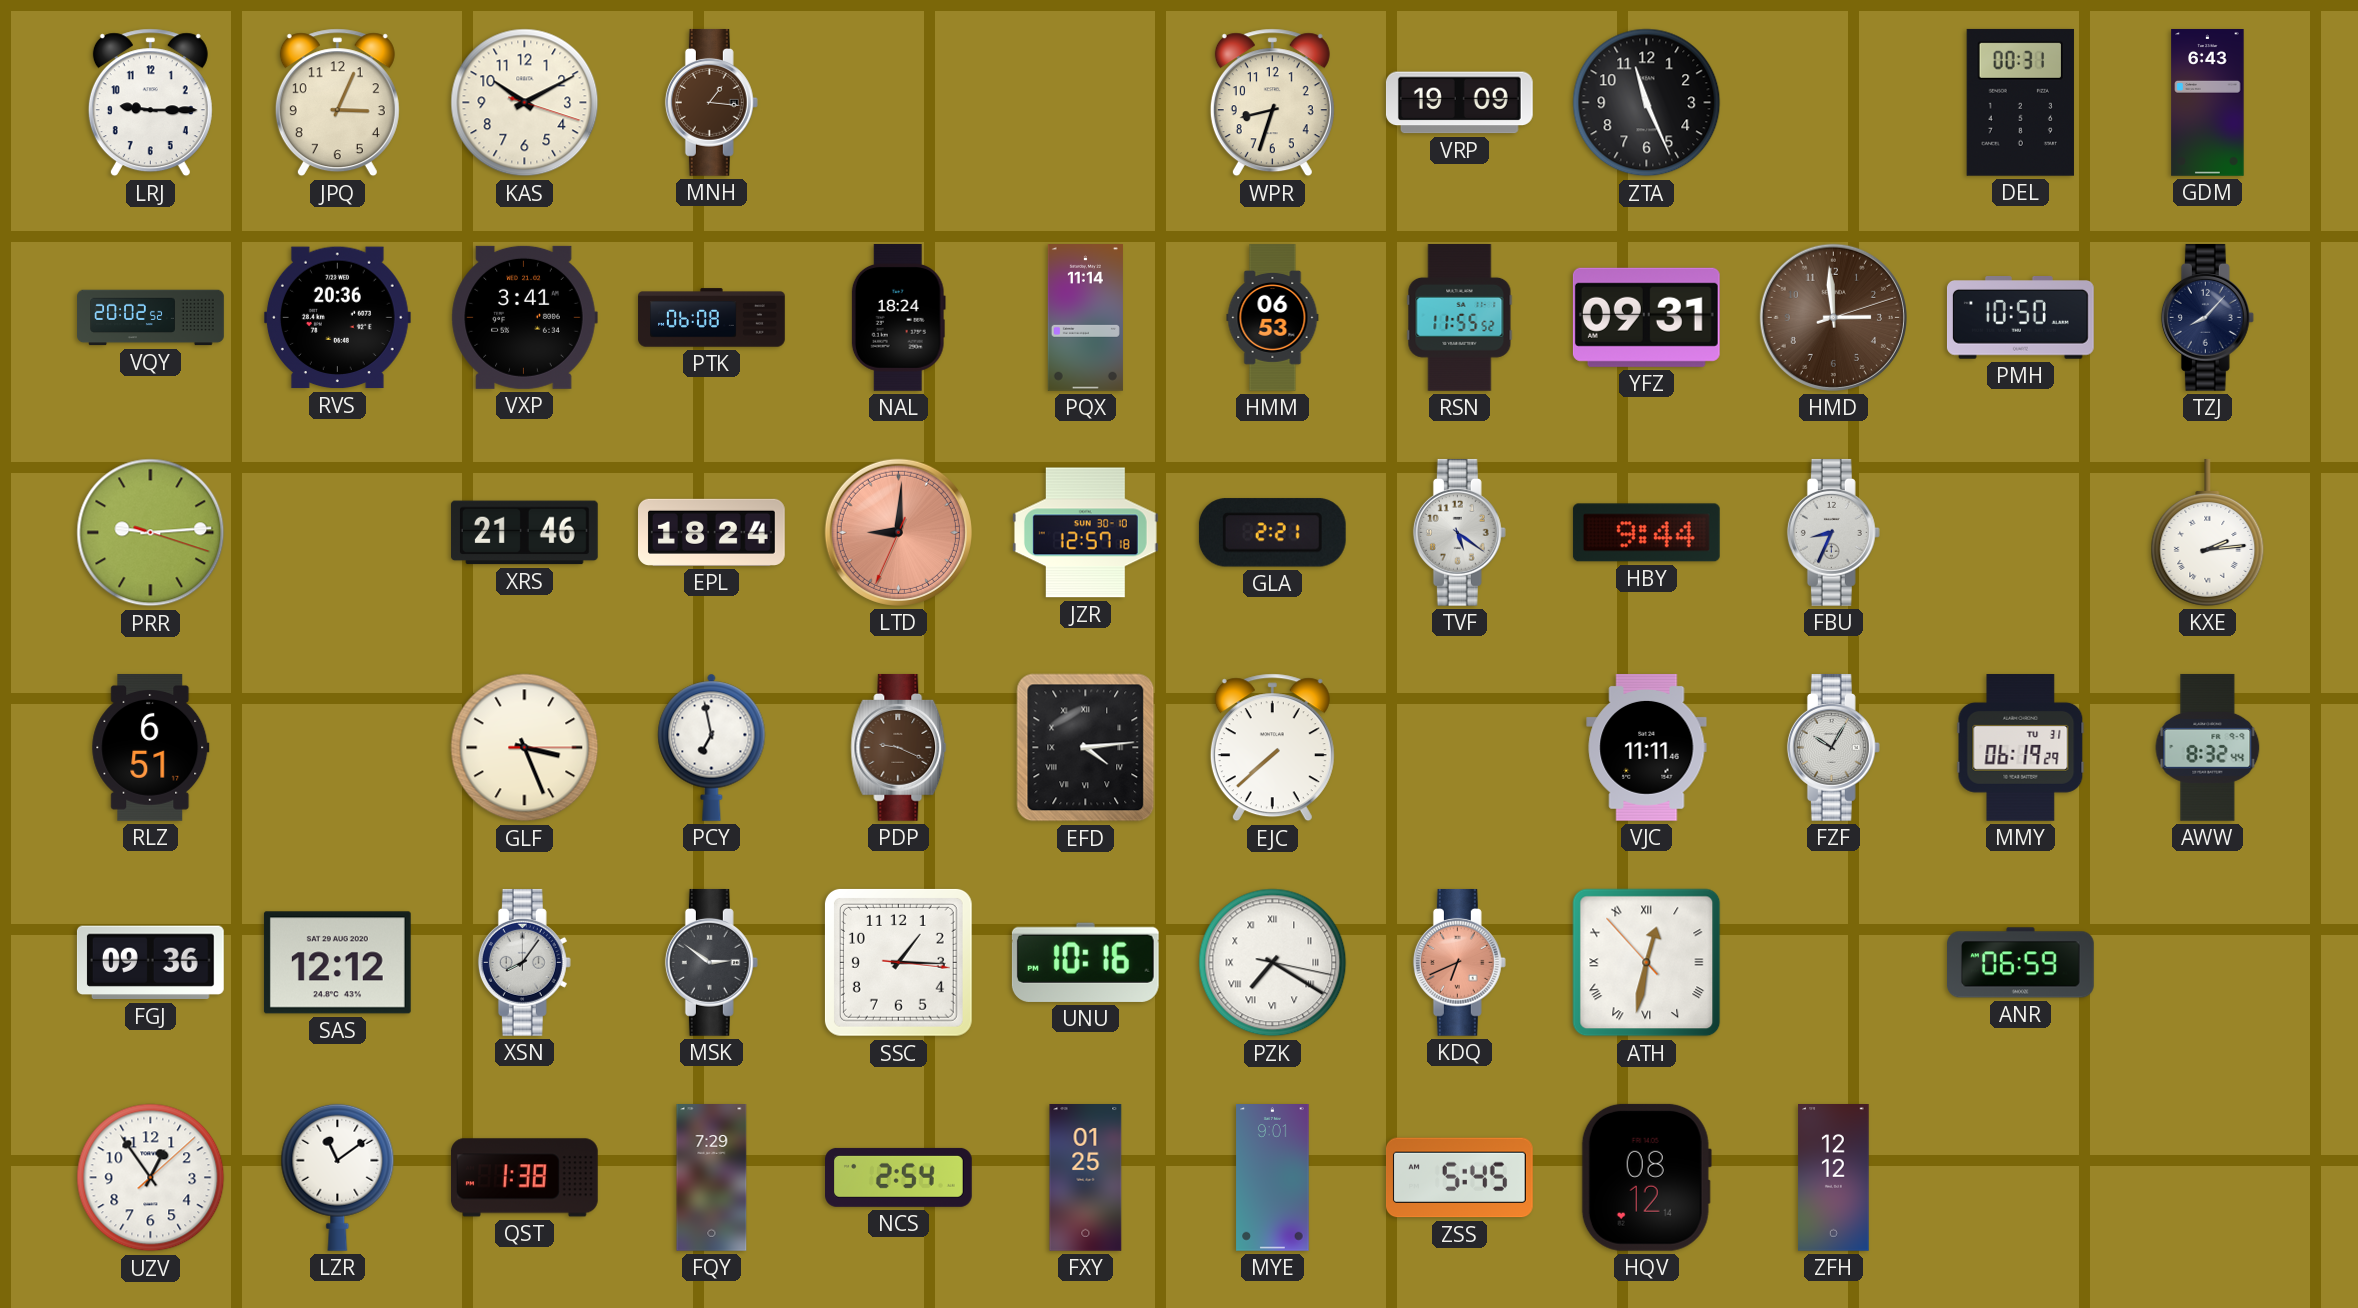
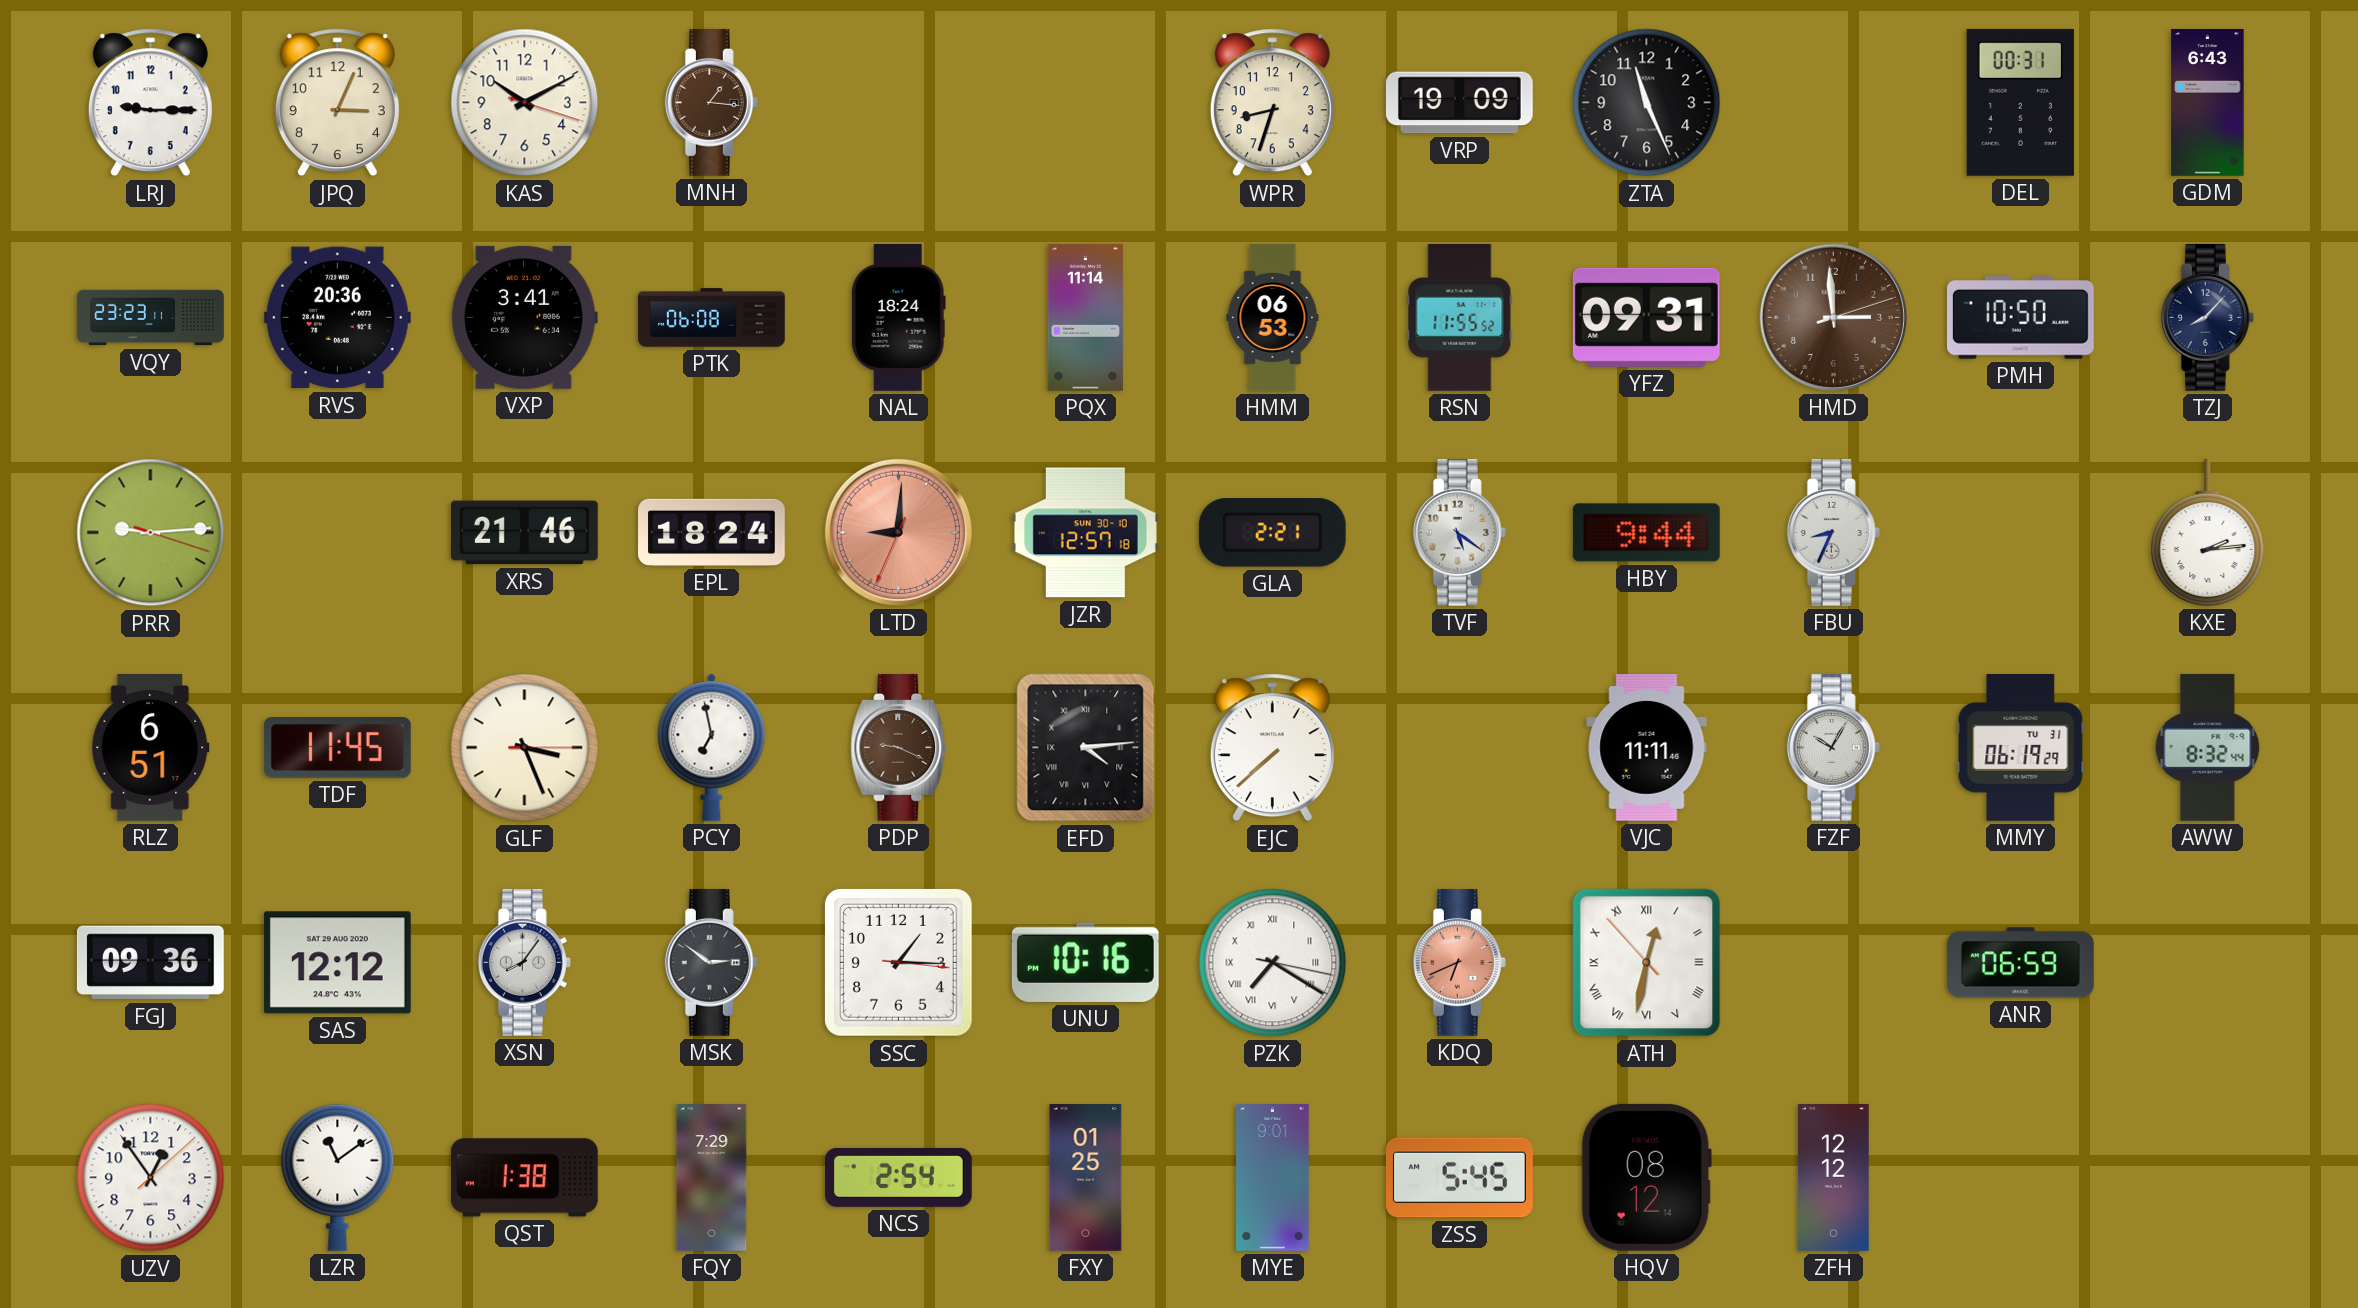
VQY: 20:02 -> 23:23 (151, 318)
TDF: none -> 11:45 (337, 748)
